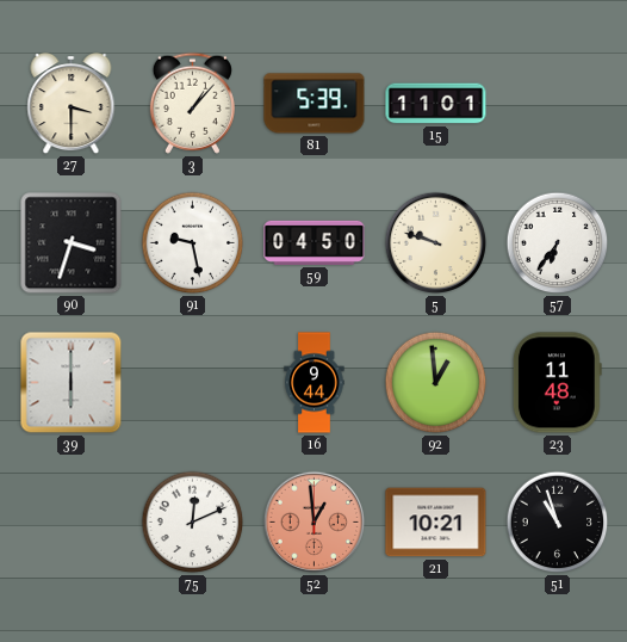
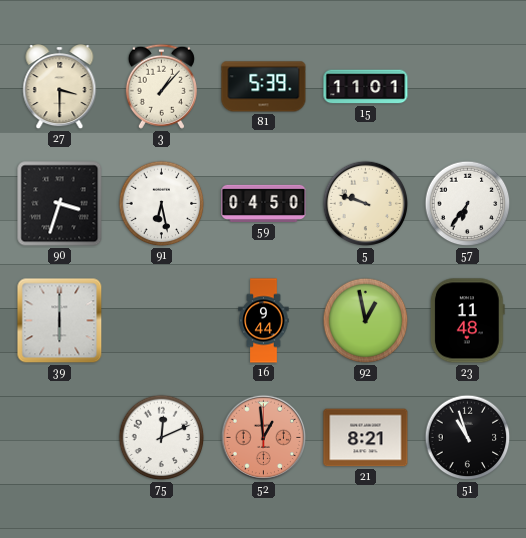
91: 9:28 -> 6:28 (162, 204)
92: 12:59 -> 12:58 (366, 321)
21: 10:21 -> 8:21 (366, 438)
